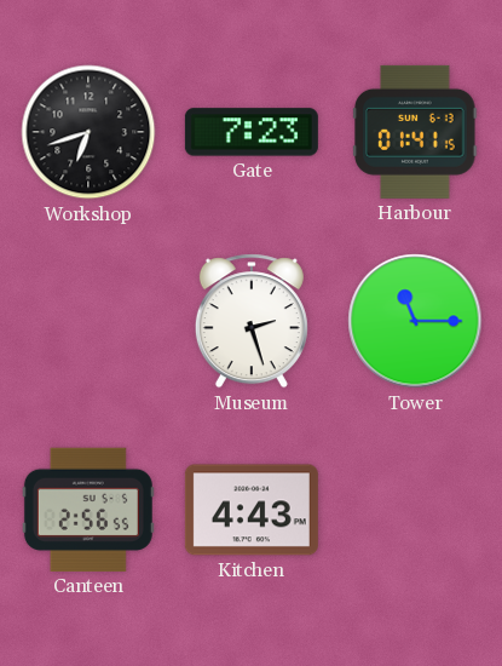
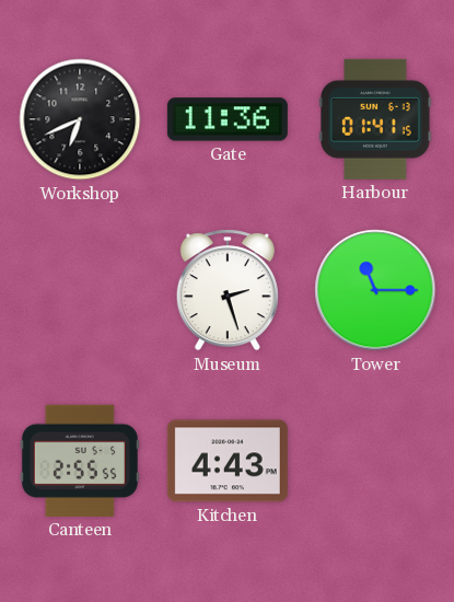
Workshop: 6:42 -> 6:41 (80, 119)
Gate: 7:23 -> 11:36 (228, 119)
Canteen: 2:56 -> 2:55 (80, 461)
